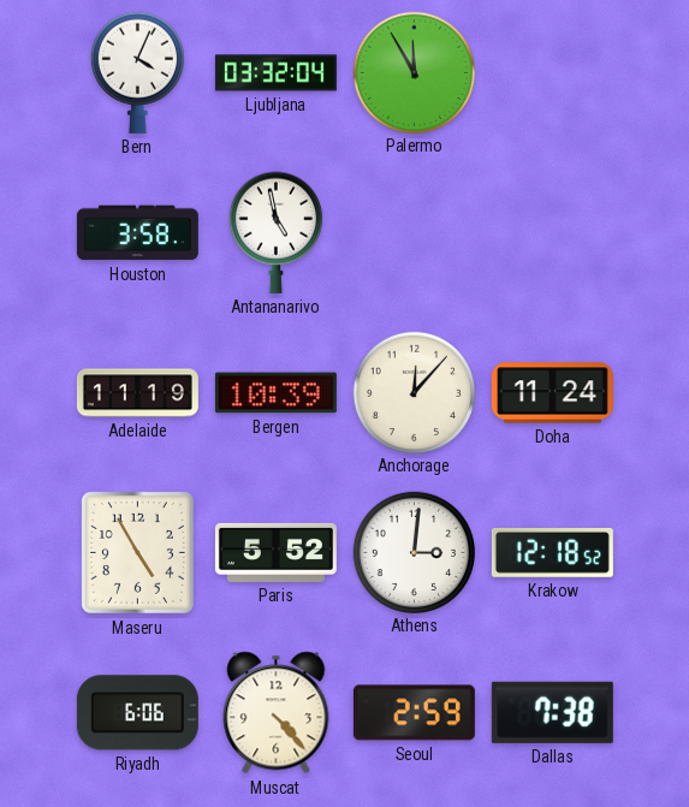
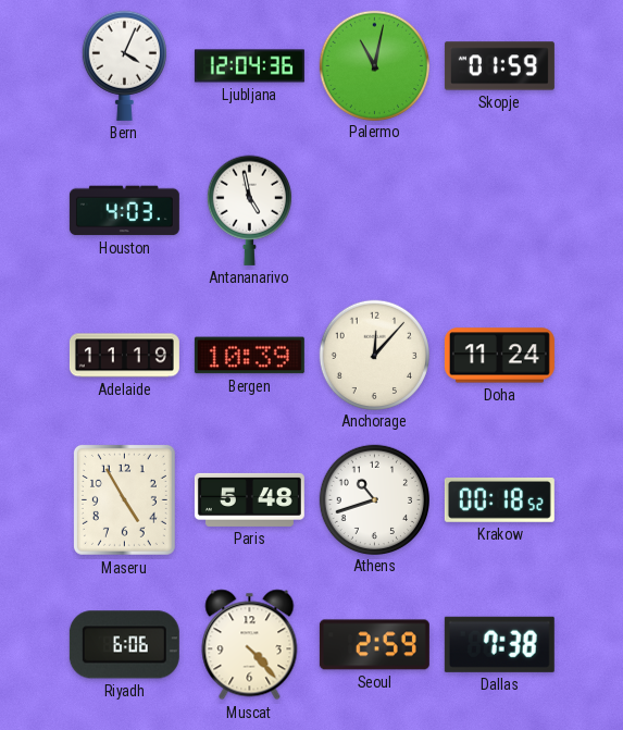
Ljubljana: 03:32 -> 12:04 (249, 66)
Palermo: 11:55 -> 11:02 (374, 65)
Skopje: none -> 01:59 (499, 66)
Houston: 3:58 -> 4:03 (124, 211)
Paris: 5:52 -> 5:48 (249, 499)
Athens: 3:01 -> 10:42 (374, 499)
Krakow: 12:18 -> 00:18 (499, 499)
